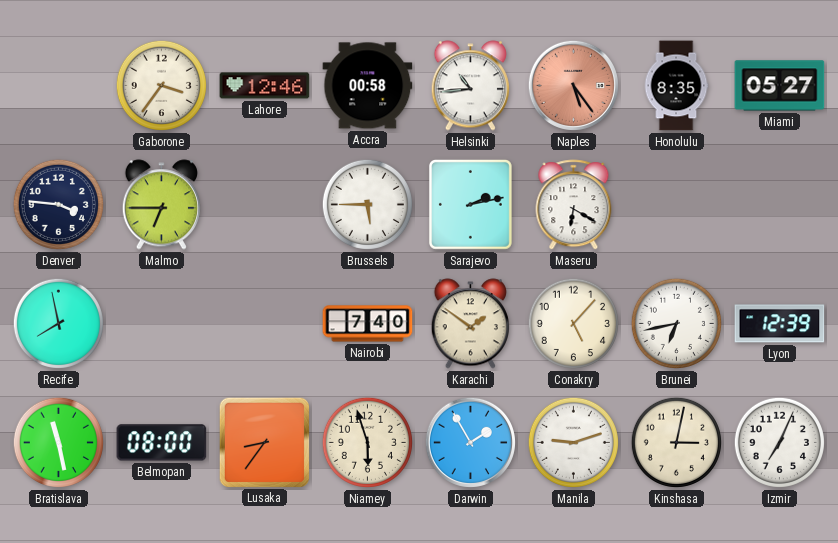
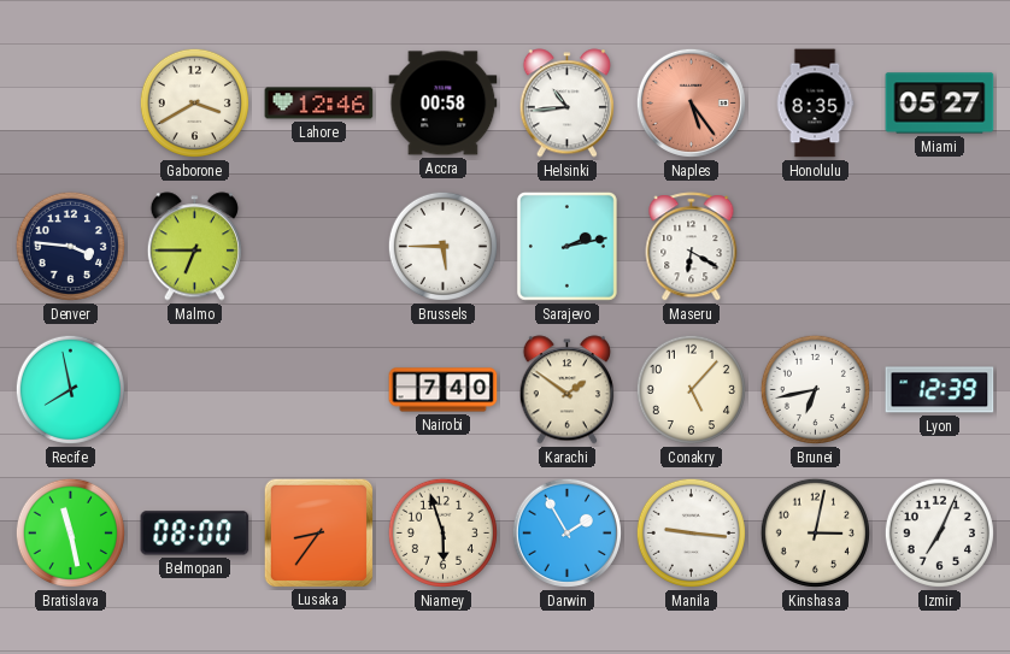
Gaborone: 3:36 -> 3:40 (194, 102)
Manila: 9:12 -> 9:16 (691, 532)
